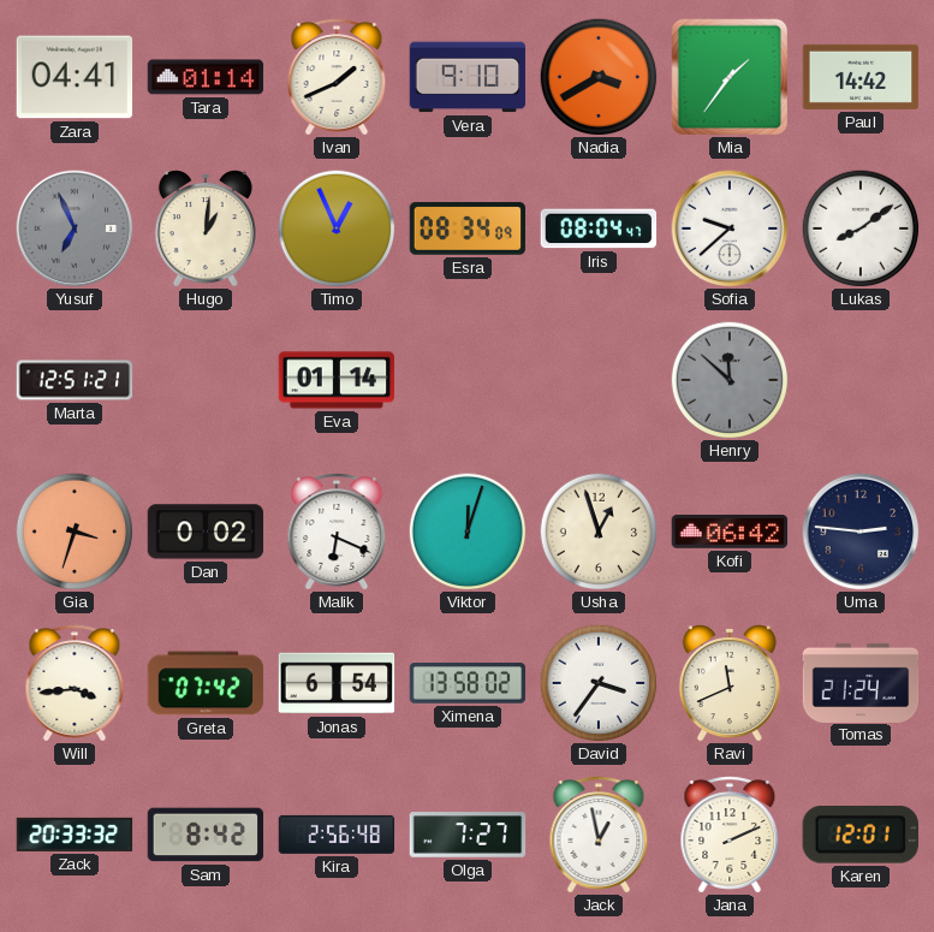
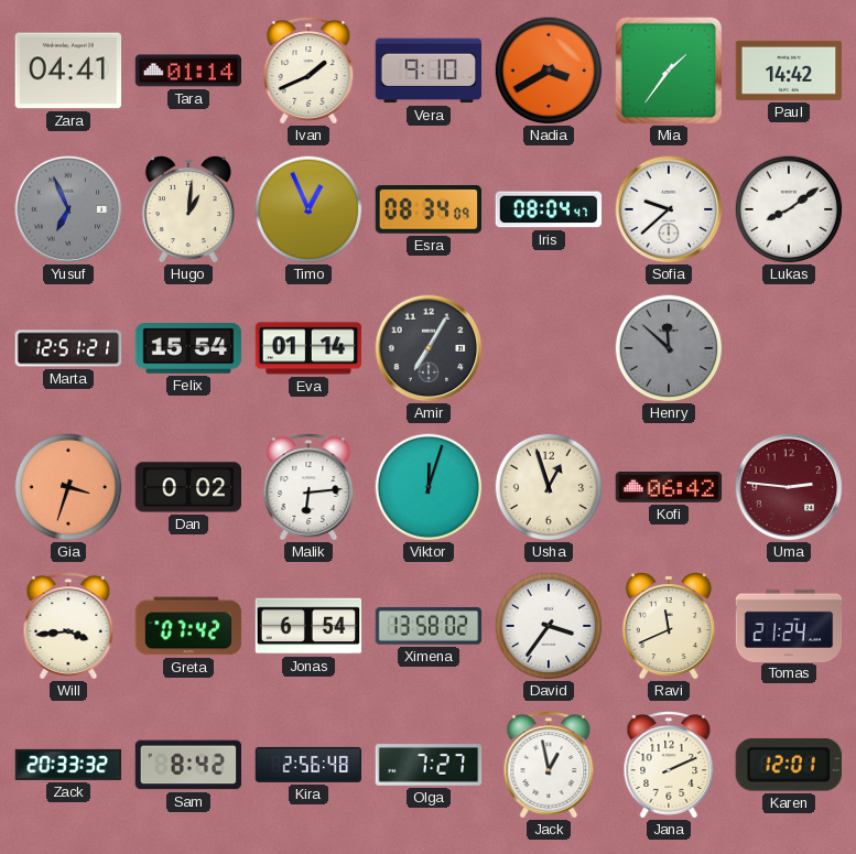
Felix: none -> 15:54 (188, 349)
Amir: none -> 7:05 (429, 348)
Malik: 6:19 -> 6:14 (308, 487)
Uma dial: navy -> burgundy (789, 487)
